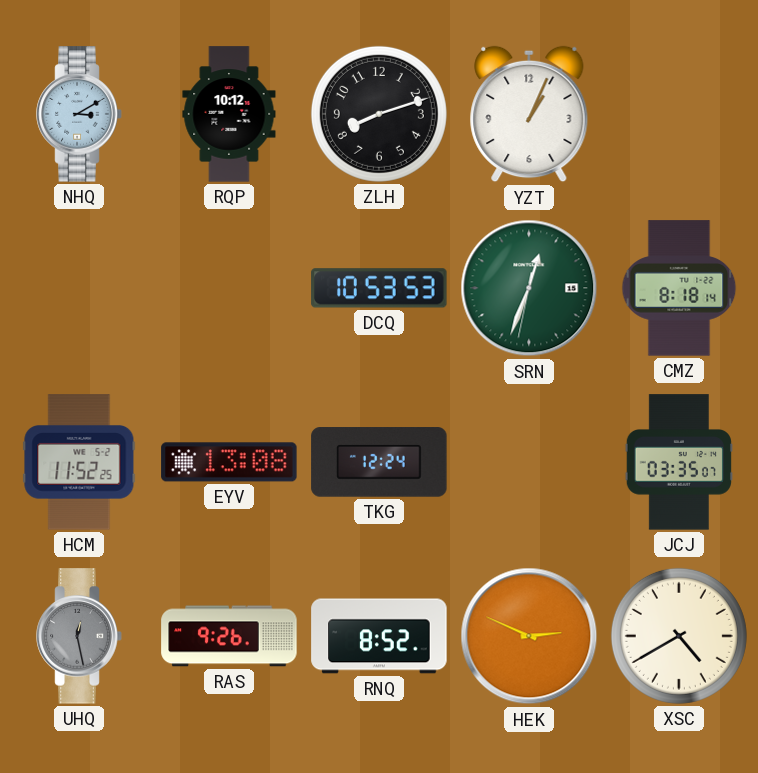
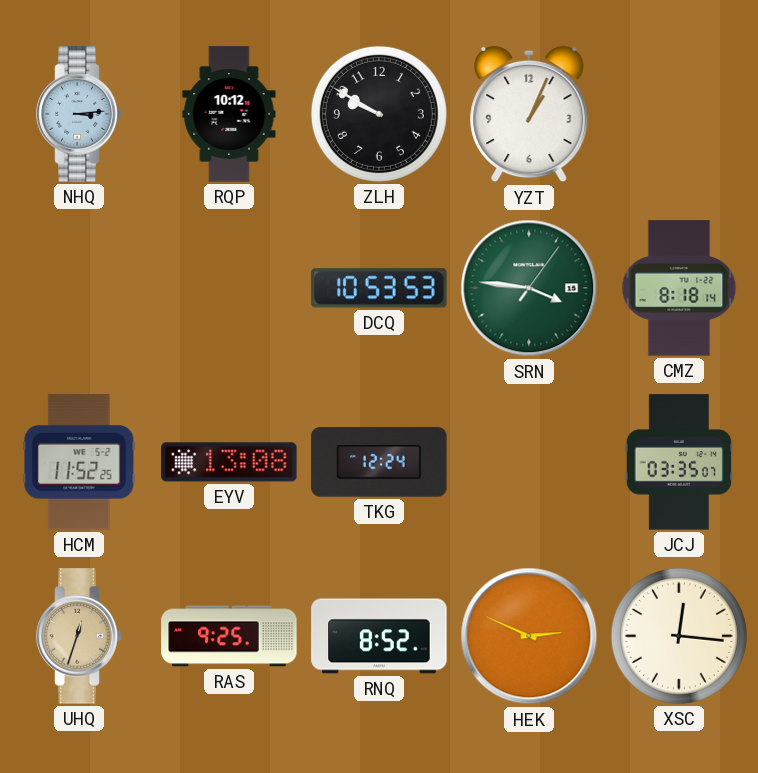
NHQ: 3:10 -> 3:14 (79, 114)
ZLH: 8:12 -> 9:50 (379, 114)
SRN: 12:33 -> 3:46 (529, 288)
UHQ: 12:28 -> 12:33 (79, 636)
UHQ dial: grey -> champagne (79, 636)
RAS: 9:26 -> 9:25 (229, 636)
XSC: 4:40 -> 12:16 (679, 636)
